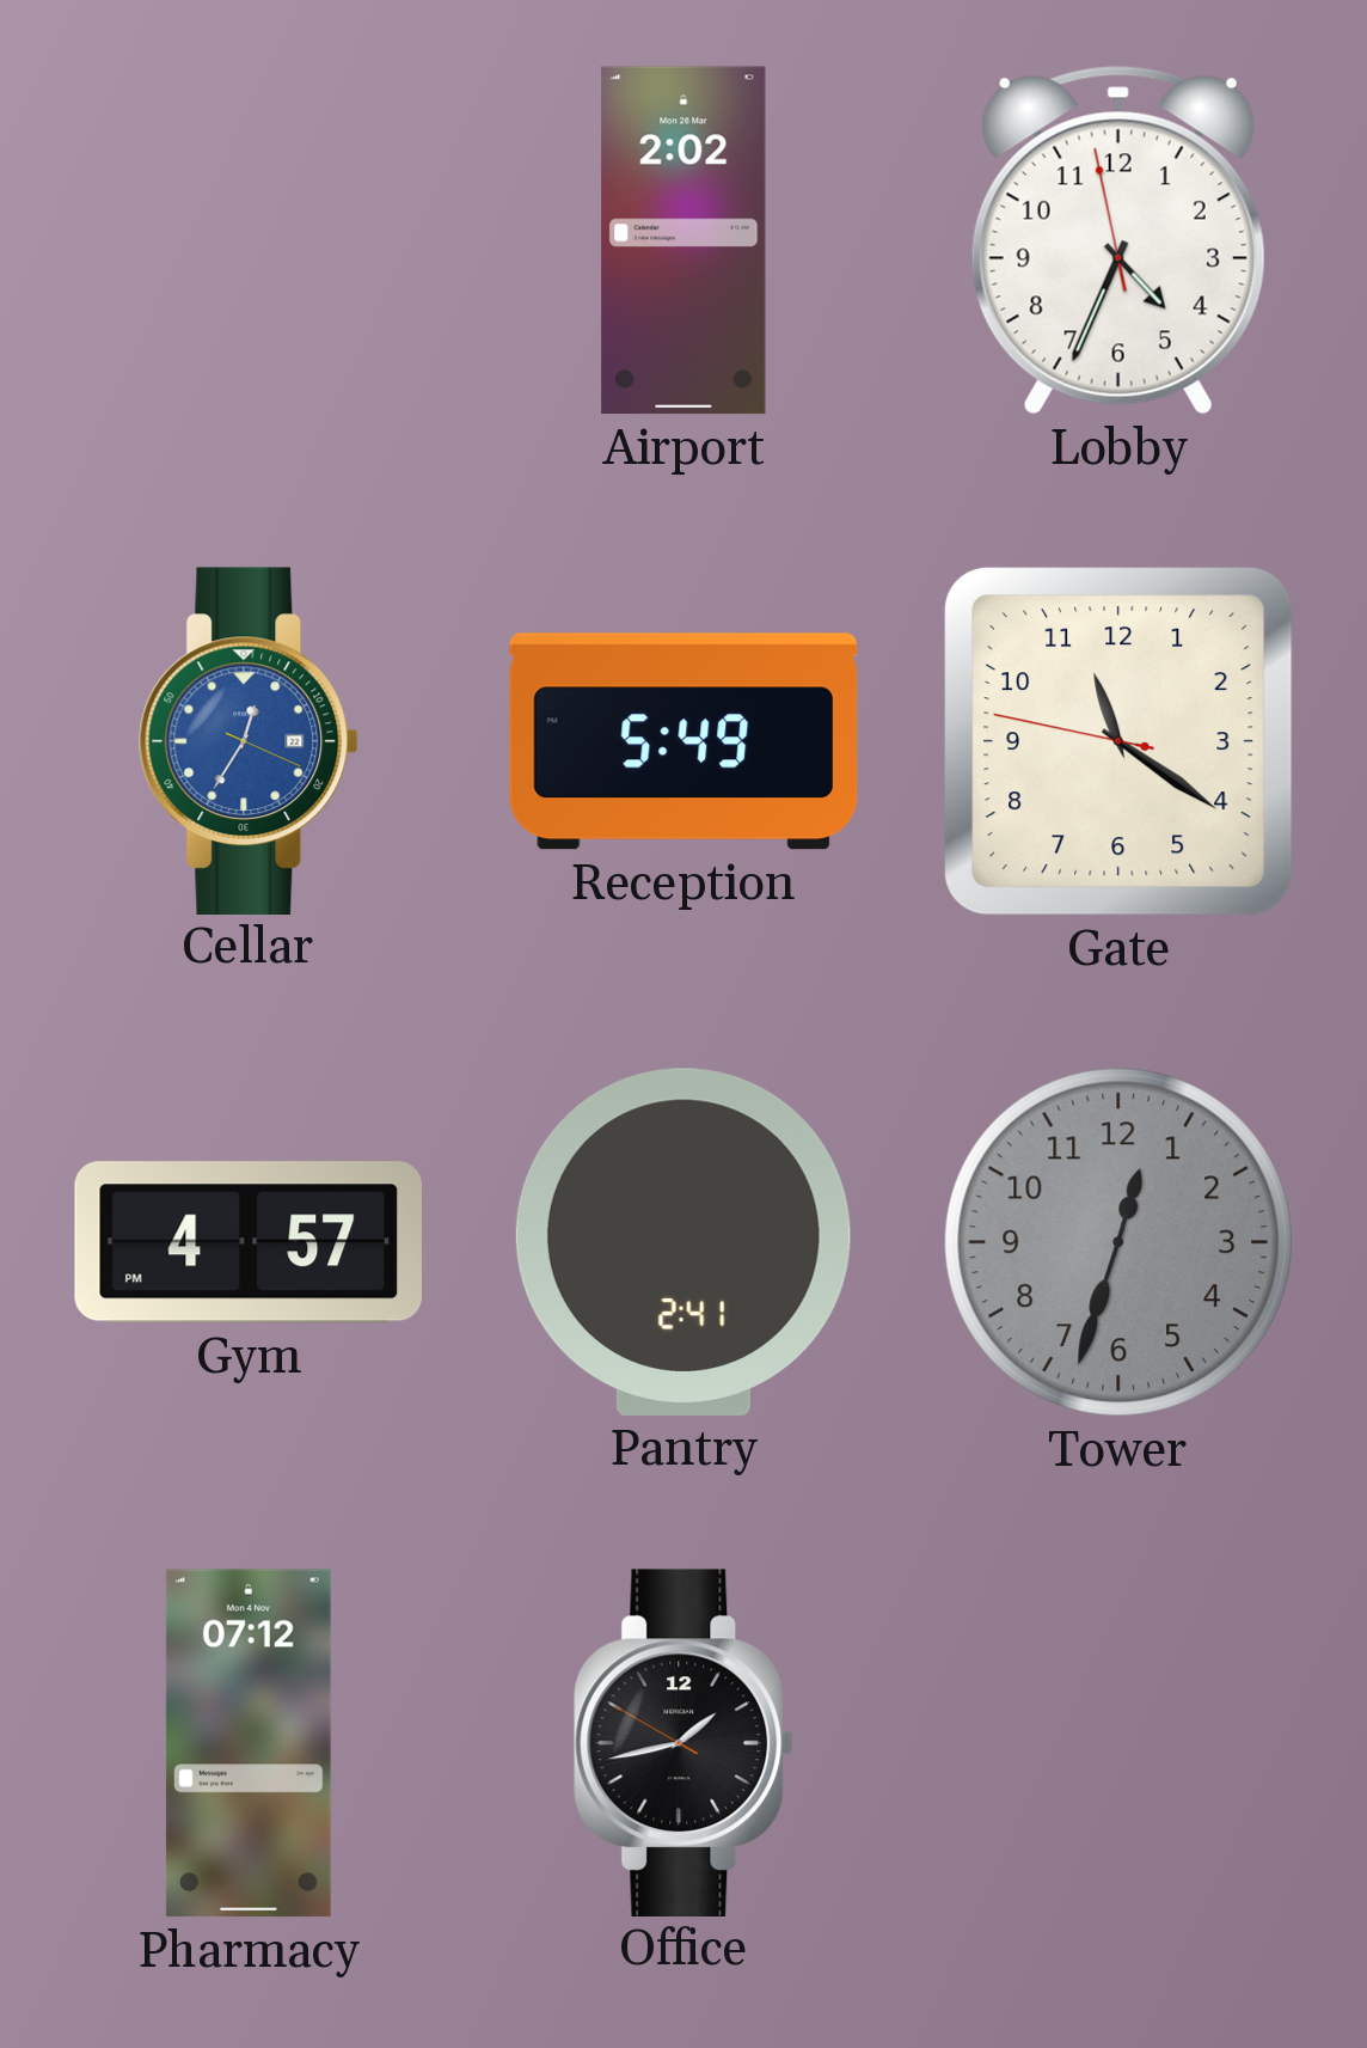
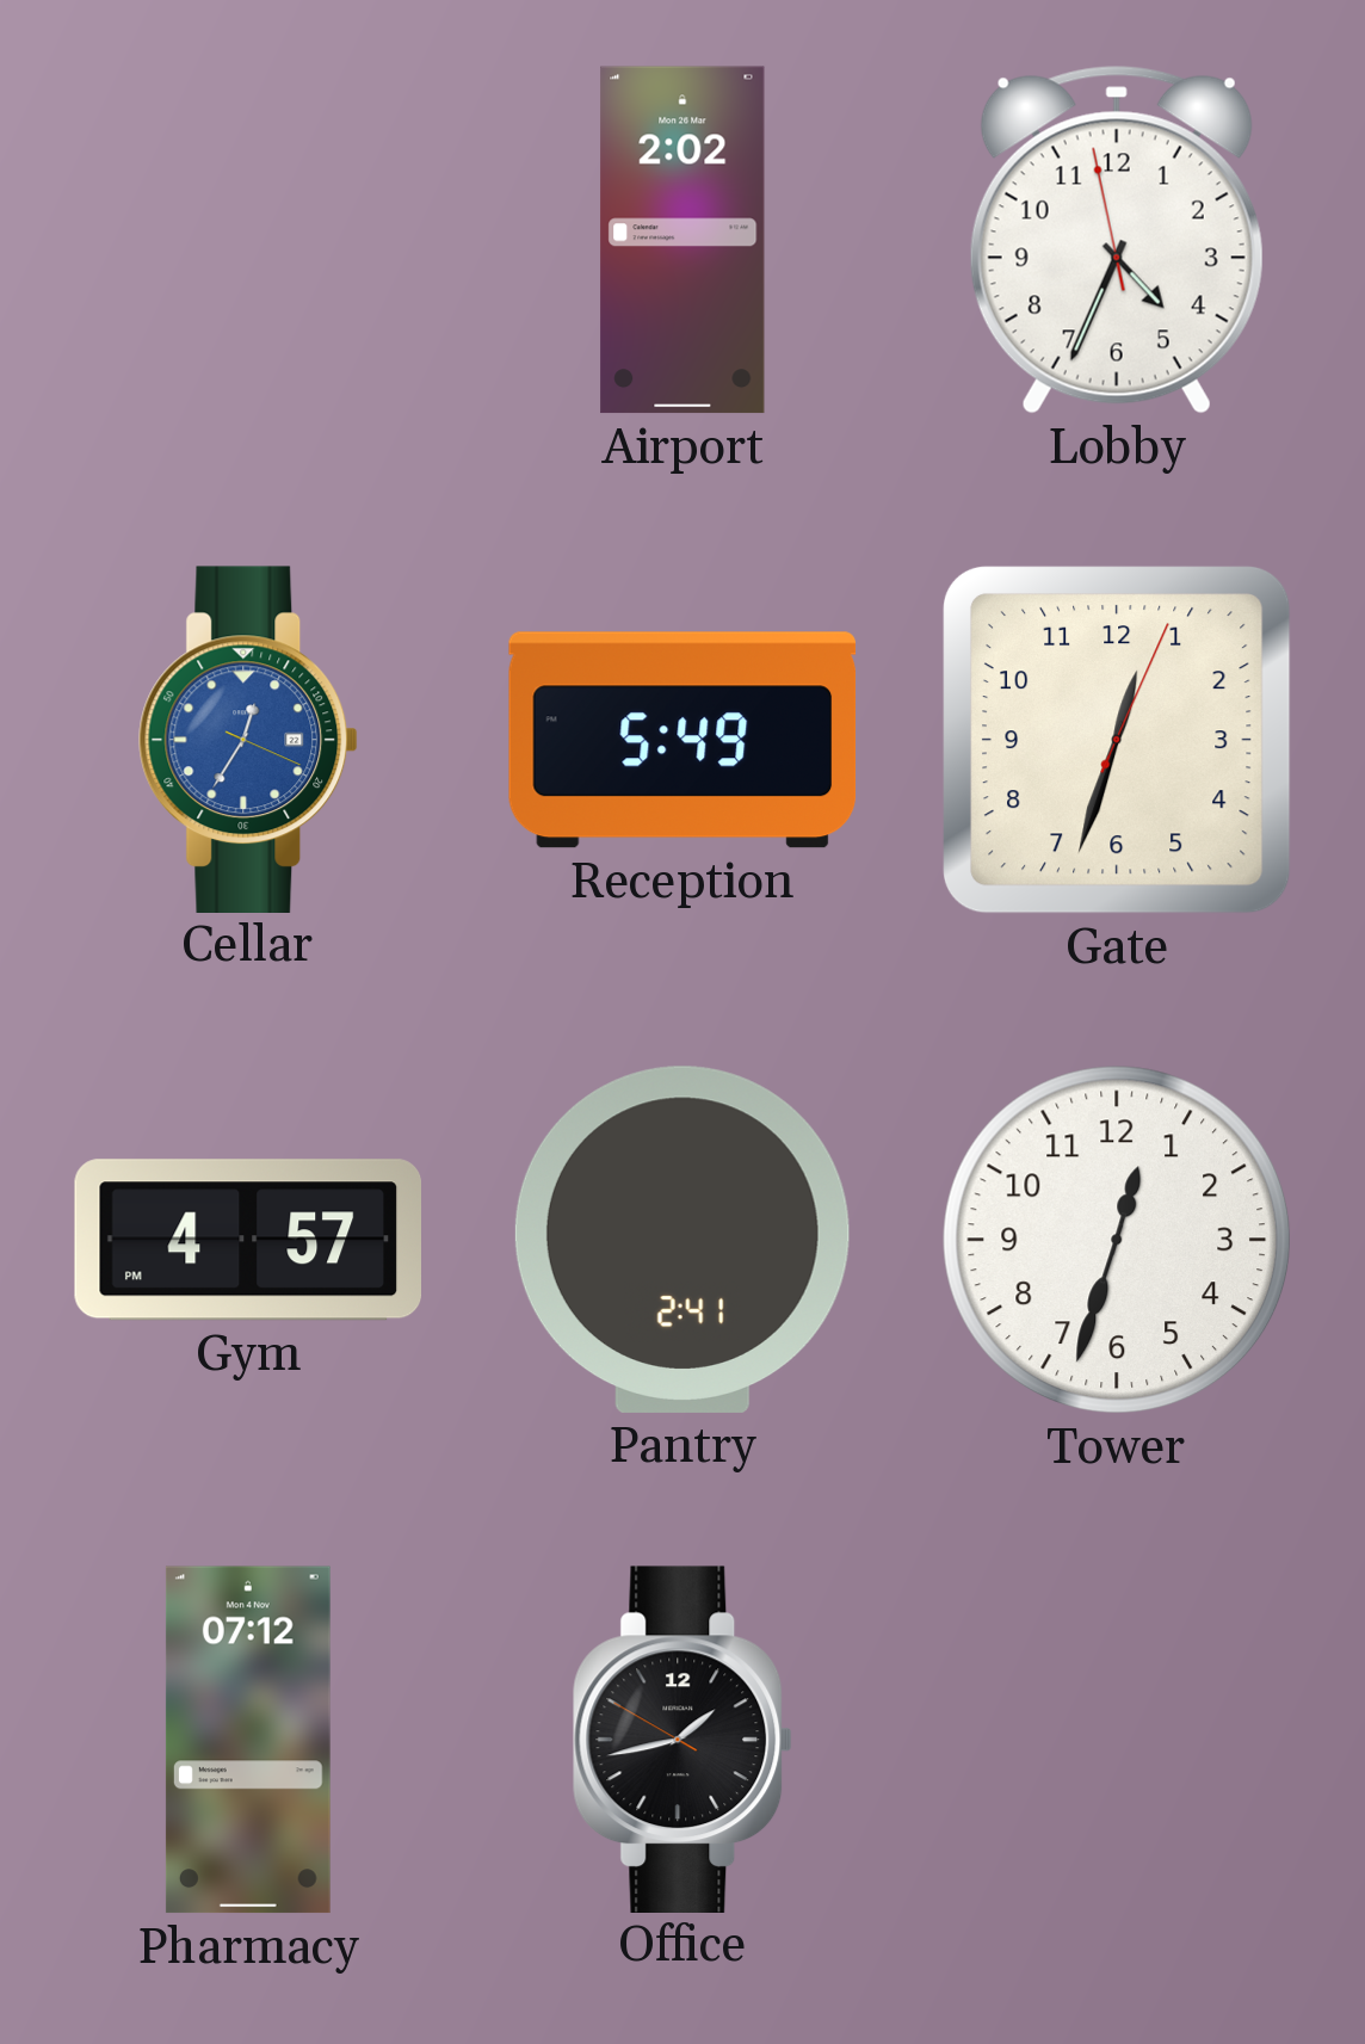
Gate: 11:20 -> 12:33 (1117, 740)
Tower dial: grey -> white (1117, 1240)
